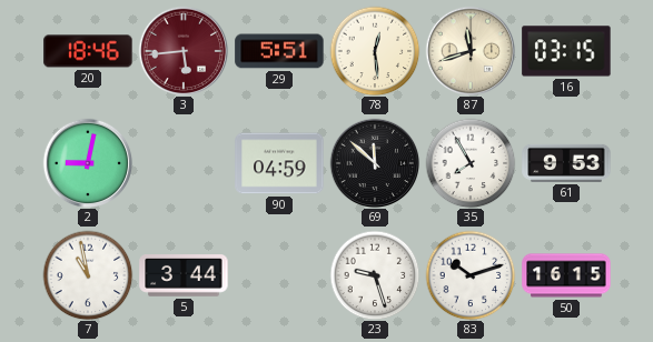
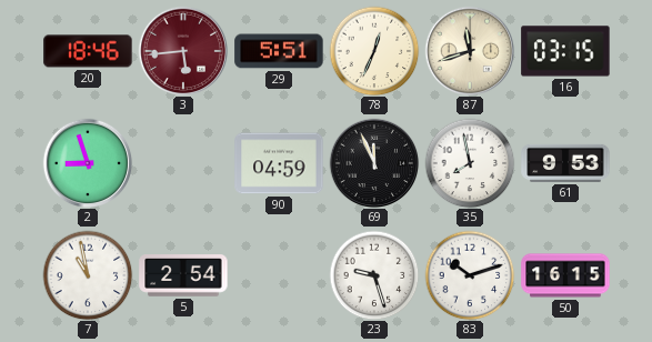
78: 12:29 -> 12:34 (374, 51)
2: 9:02 -> 8:57 (88, 163)
69: 11:52 -> 11:56 (374, 163)
35: 7:55 -> 7:58 (470, 163)
5: 3:44 -> 2:54 (183, 276)
